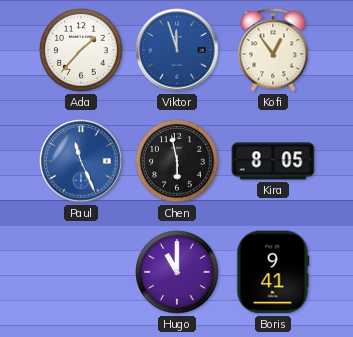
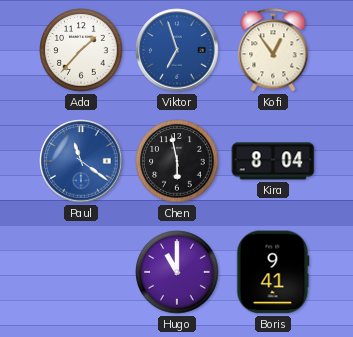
Viktor: 11:57 -> 6:57 (177, 50)
Paul: 11:26 -> 11:21 (81, 161)
Kira: 8:05 -> 8:04 (273, 161)
